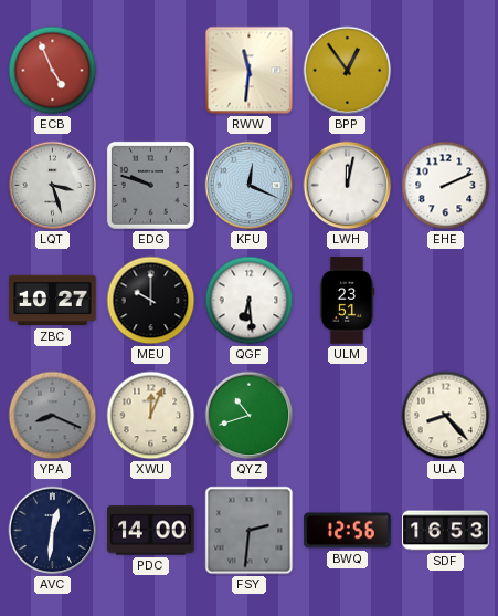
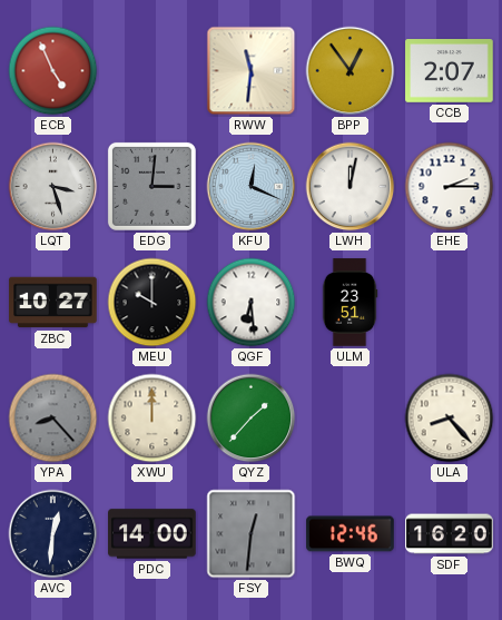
CCB: none -> 2:07 (450, 71)
EDG: 9:48 -> 3:01 (151, 186)
EHE: 2:11 -> 2:15 (450, 187)
YPA: 8:19 -> 8:23 (53, 419)
XWU: 12:04 -> 12:00 (152, 419)
QYZ: 10:42 -> 1:37 (252, 419)
FSY: 2:31 -> 12:31 (252, 534)
BWQ: 12:56 -> 12:46 (351, 534)
SDF: 16:53 -> 16:20 (450, 534)
